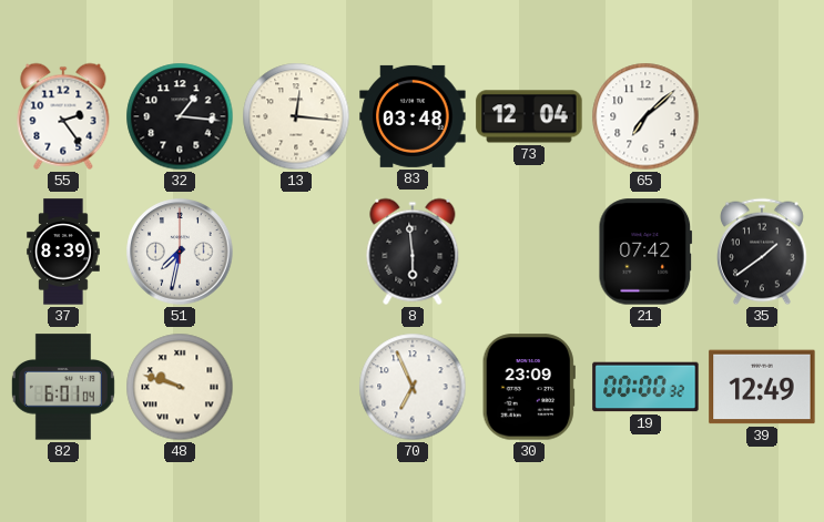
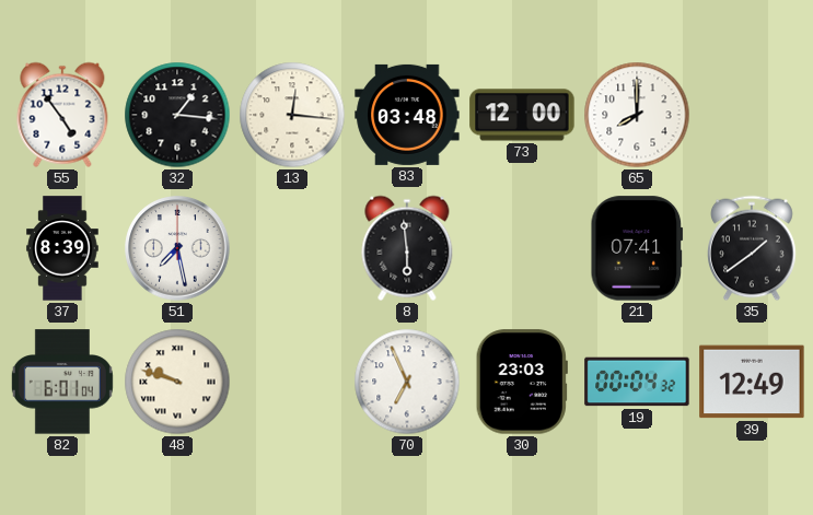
55: 2:24 -> 4:54 (62, 115)
73: 12:04 -> 12:00 (522, 115)
65: 7:08 -> 8:00 (637, 115)
51: 7:32 -> 7:28 (177, 248)
21: 07:42 -> 07:41 (637, 248)
30: 23:09 -> 23:03 (522, 382)
19: 00:00 -> 00:04 (637, 382)
